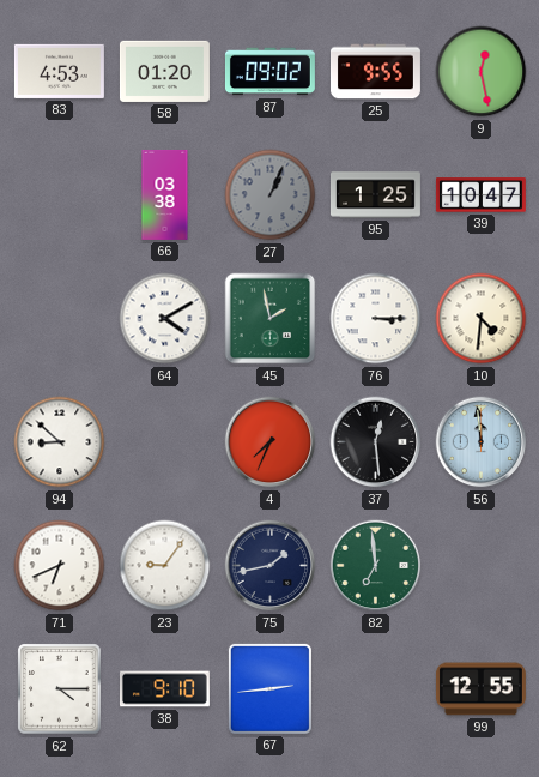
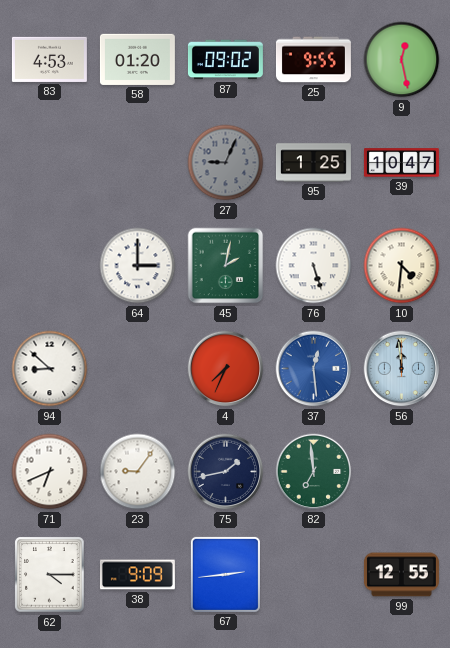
66: 03:38 -> none (165, 194)
27: 1:04 -> 9:04 (226, 163)
64: 4:10 -> 3:00 (138, 266)
45: 1:58 -> 2:02 (226, 266)
76: 3:15 -> 5:27 (314, 266)
37 dial: black -> blue (314, 369)
38: 9:10 -> 9:09 (137, 575)
